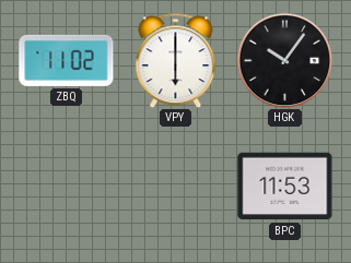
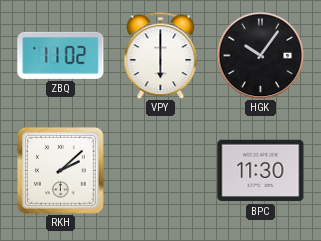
RKH: none -> 2:08 (61, 171)
BPC: 11:53 -> 11:30 (261, 171)
